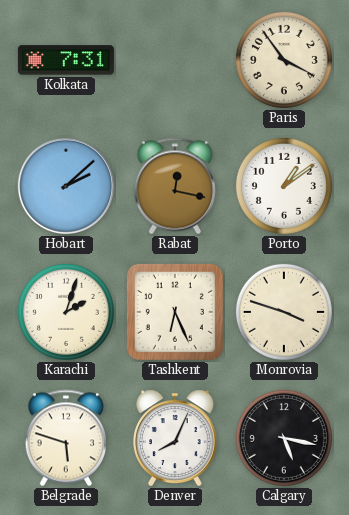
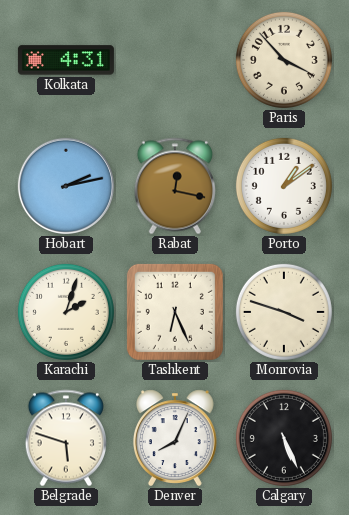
Kolkata: 7:31 -> 4:31 (66, 60)
Paris: 3:54 -> 3:53 (284, 60)
Hobart: 2:08 -> 2:13 (66, 186)
Calgary: 5:17 -> 5:26 (284, 438)
